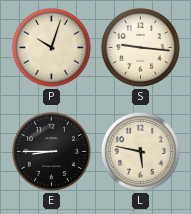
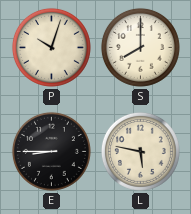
S: 9:16 -> 8:00 (140, 47)
